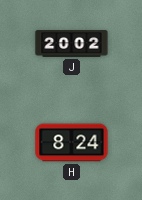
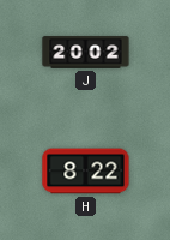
H: 8:24 -> 8:22 (86, 172)
